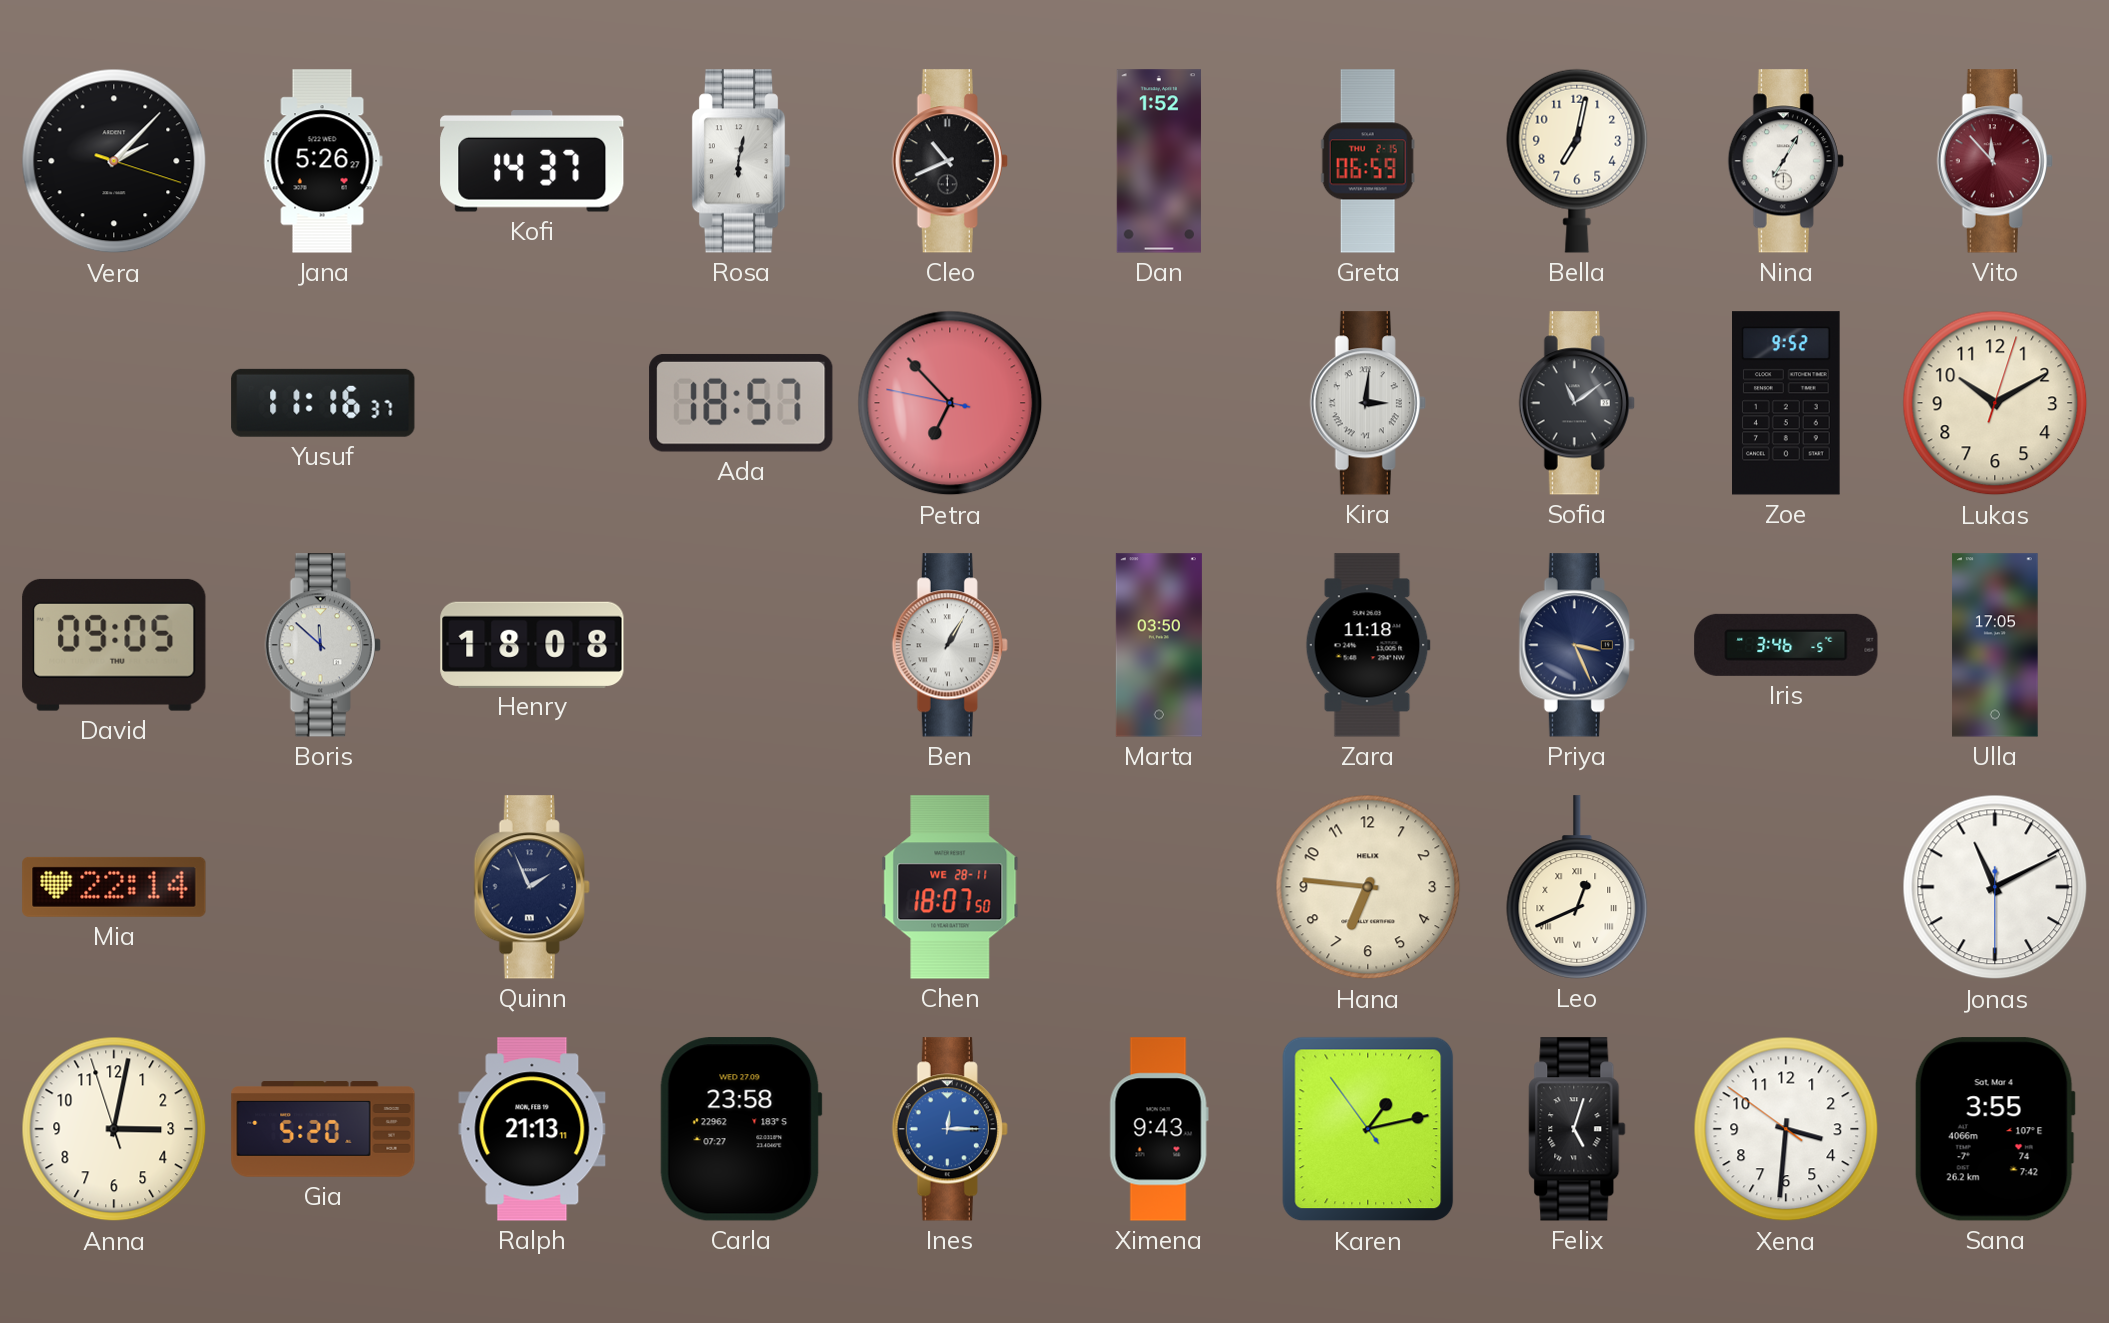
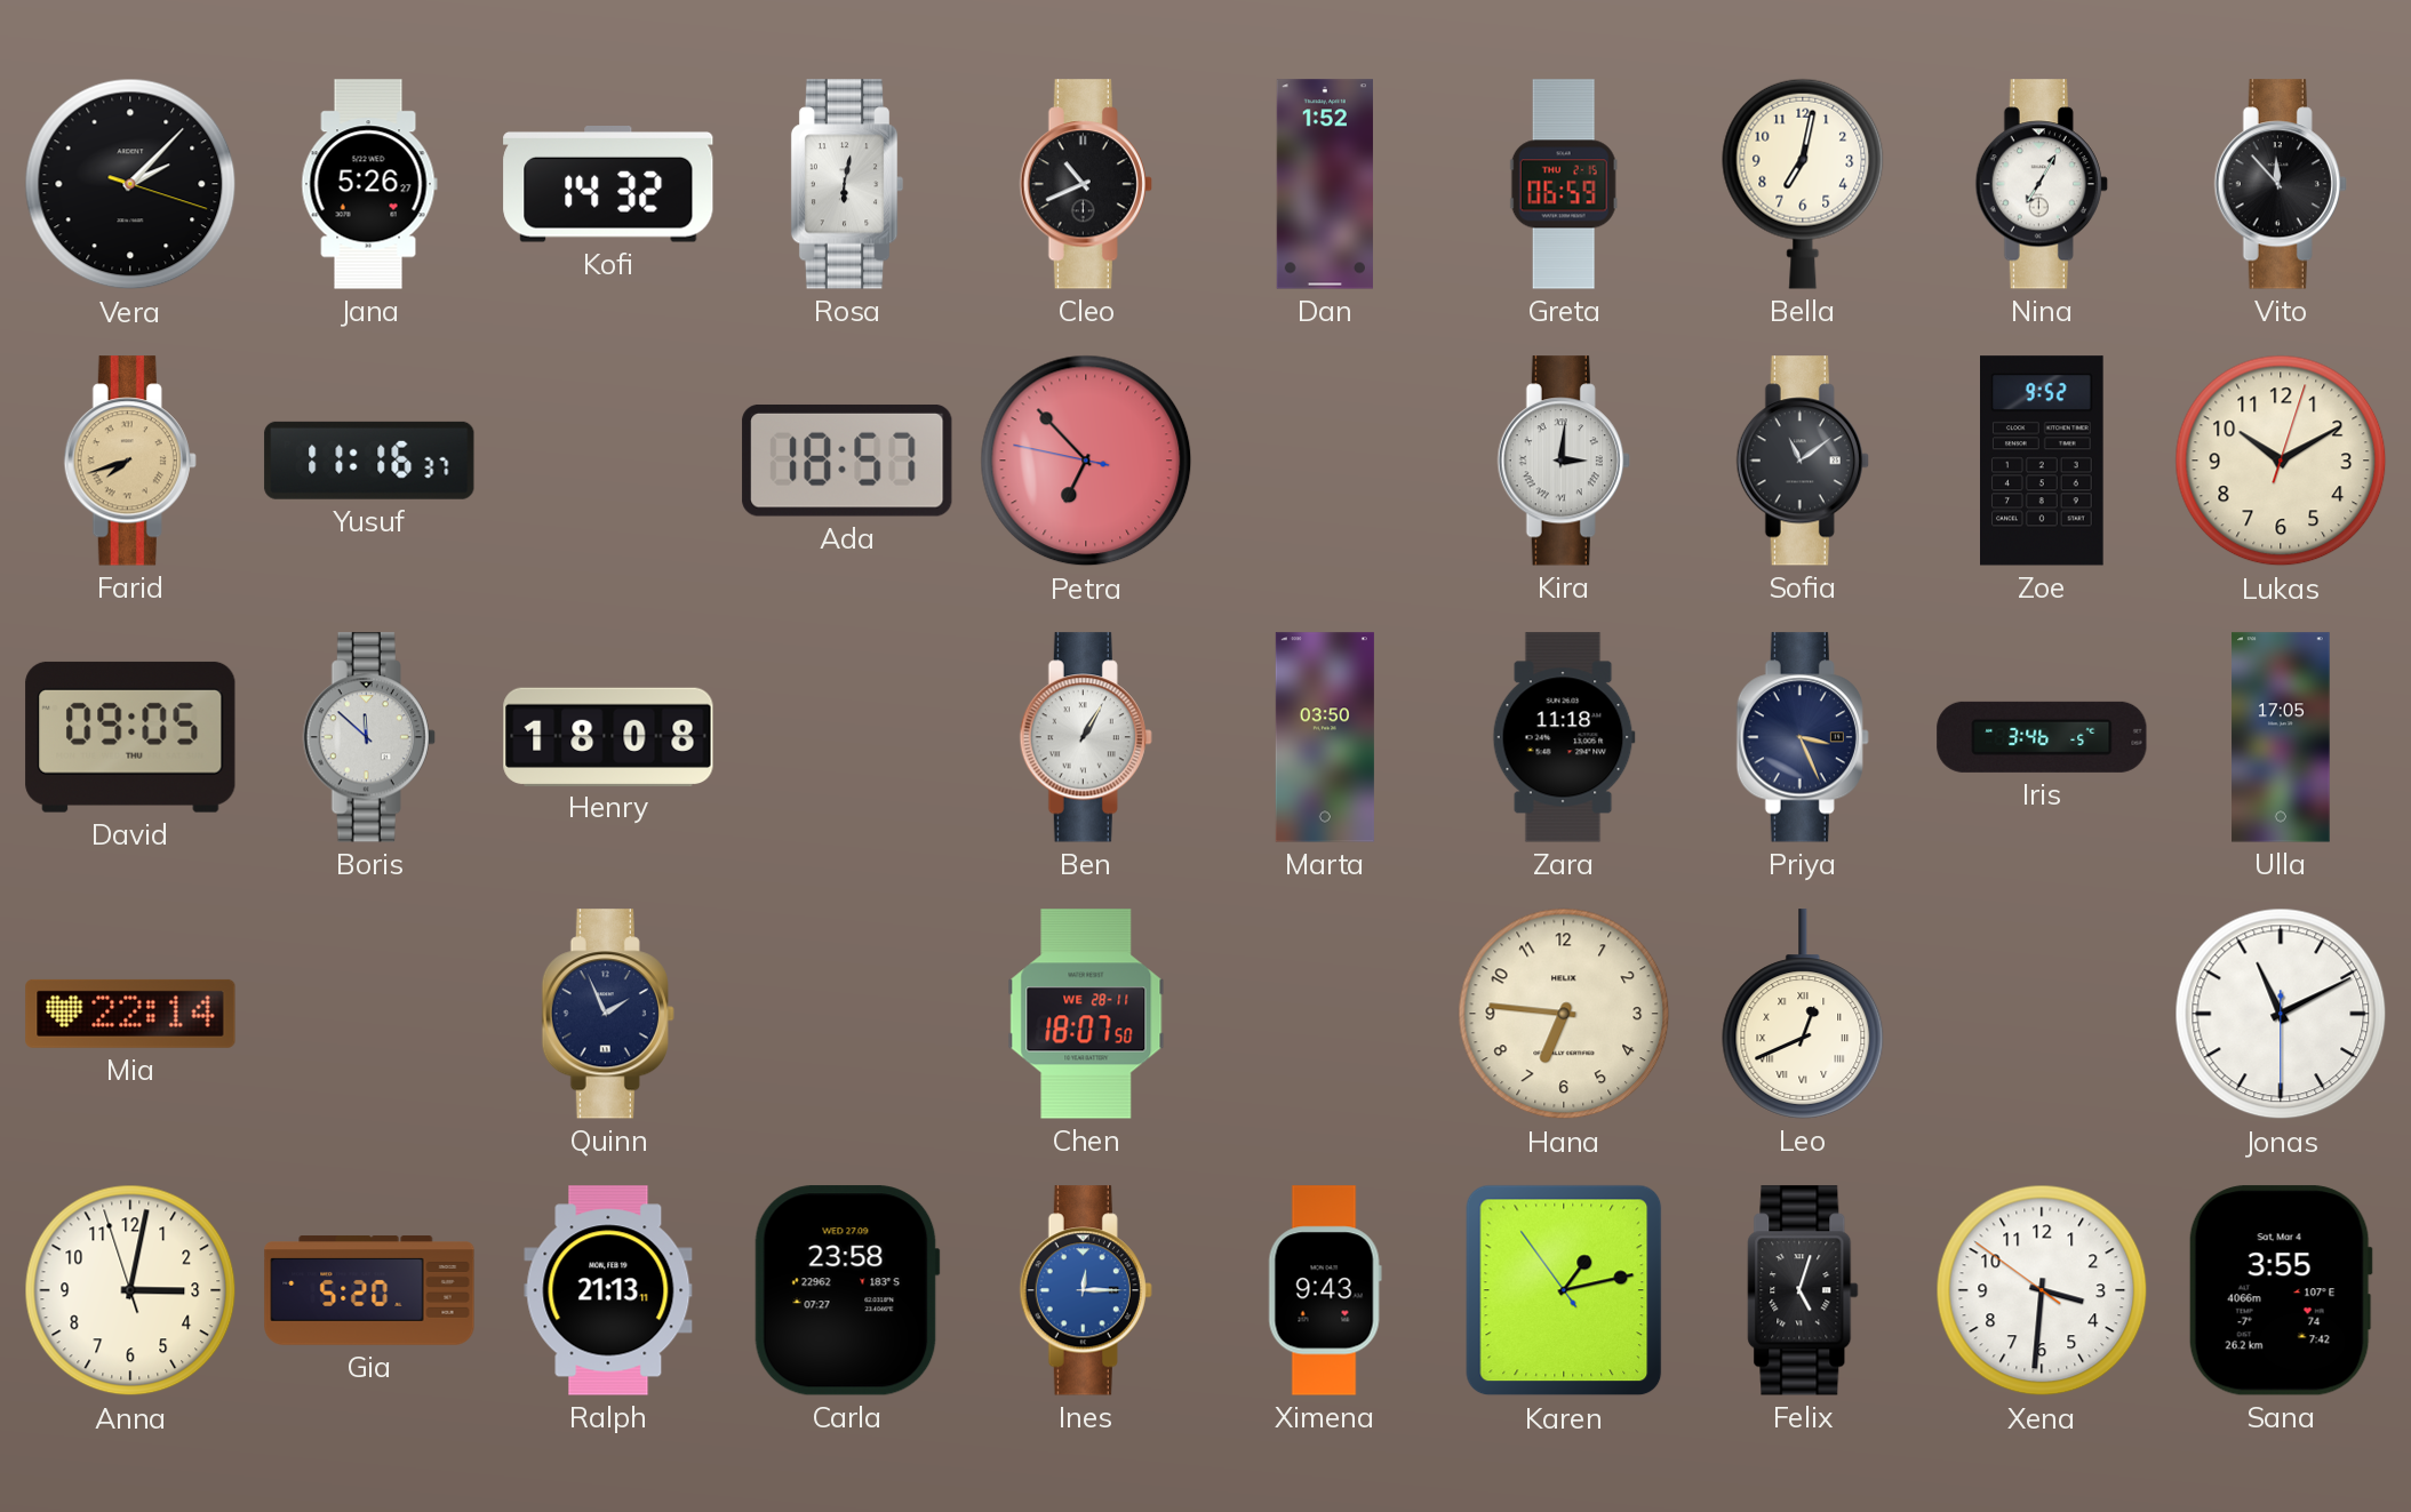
Kofi: 14:37 -> 14:32 (608, 185)
Vito dial: burgundy -> black (2281, 184)
Farid: none -> 7:42 (130, 461)
